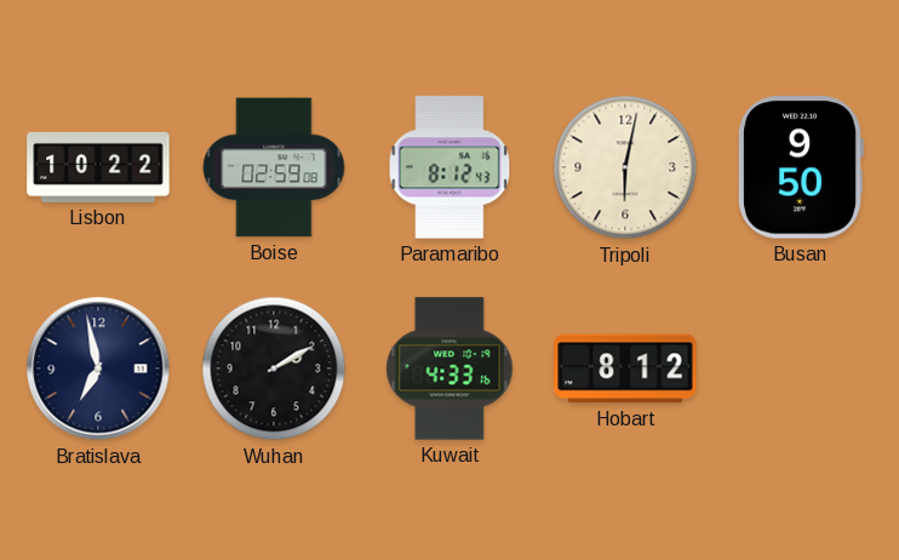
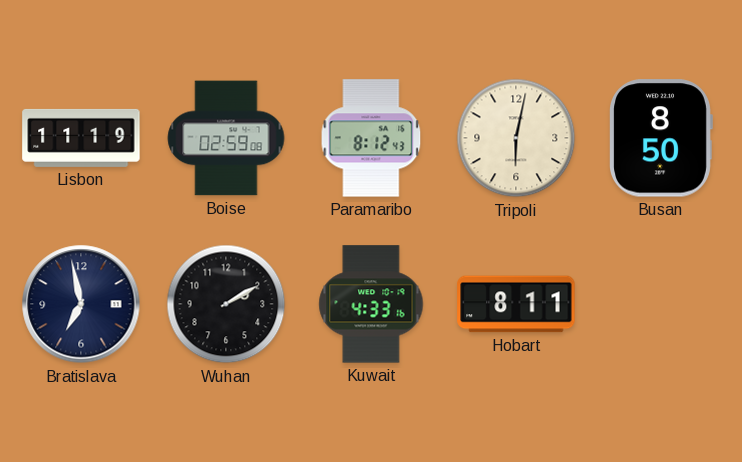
Lisbon: 10:22 -> 11:19 (81, 138)
Busan: 9:50 -> 8:50 (661, 138)
Hobart: 8:12 -> 8:11 (516, 304)
